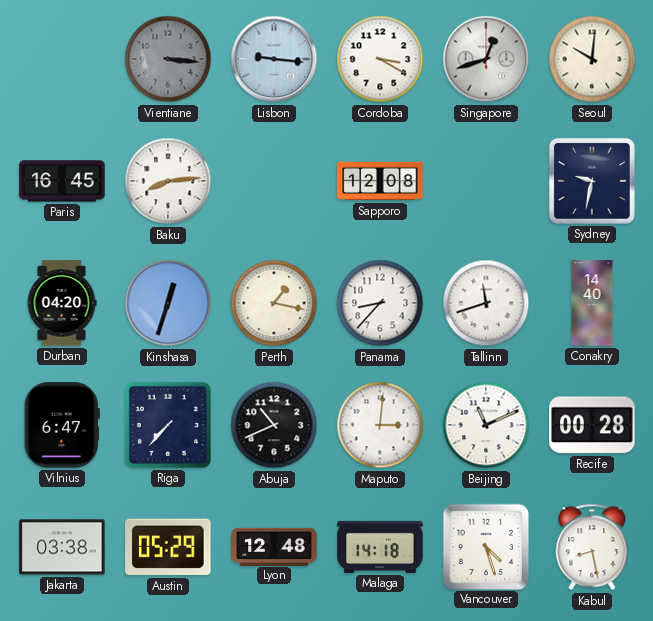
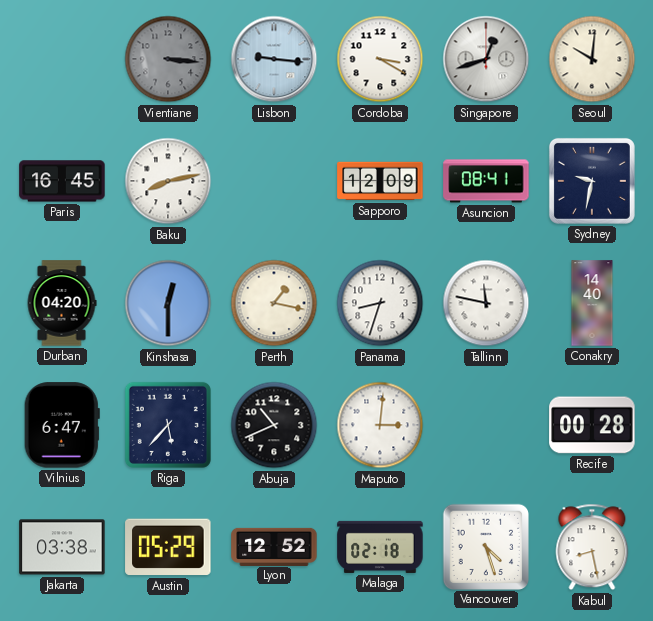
Baku: 8:14 -> 8:13 (168, 181)
Sapporo: 12:08 -> 12:09 (380, 181)
Asuncion: none -> 08:41 (486, 181)
Kinshasa: 12:33 -> 12:30 (168, 303)
Panama: 8:37 -> 8:33 (380, 303)
Tallinn: 11:42 -> 11:47 (486, 303)
Riga: 7:37 -> 5:37 (168, 425)
Beijing: 11:11 -> none (486, 425)
Lyon: 12:48 -> 12:52 (274, 546)
Malaga: 14:18 -> 02:18 (380, 547)
